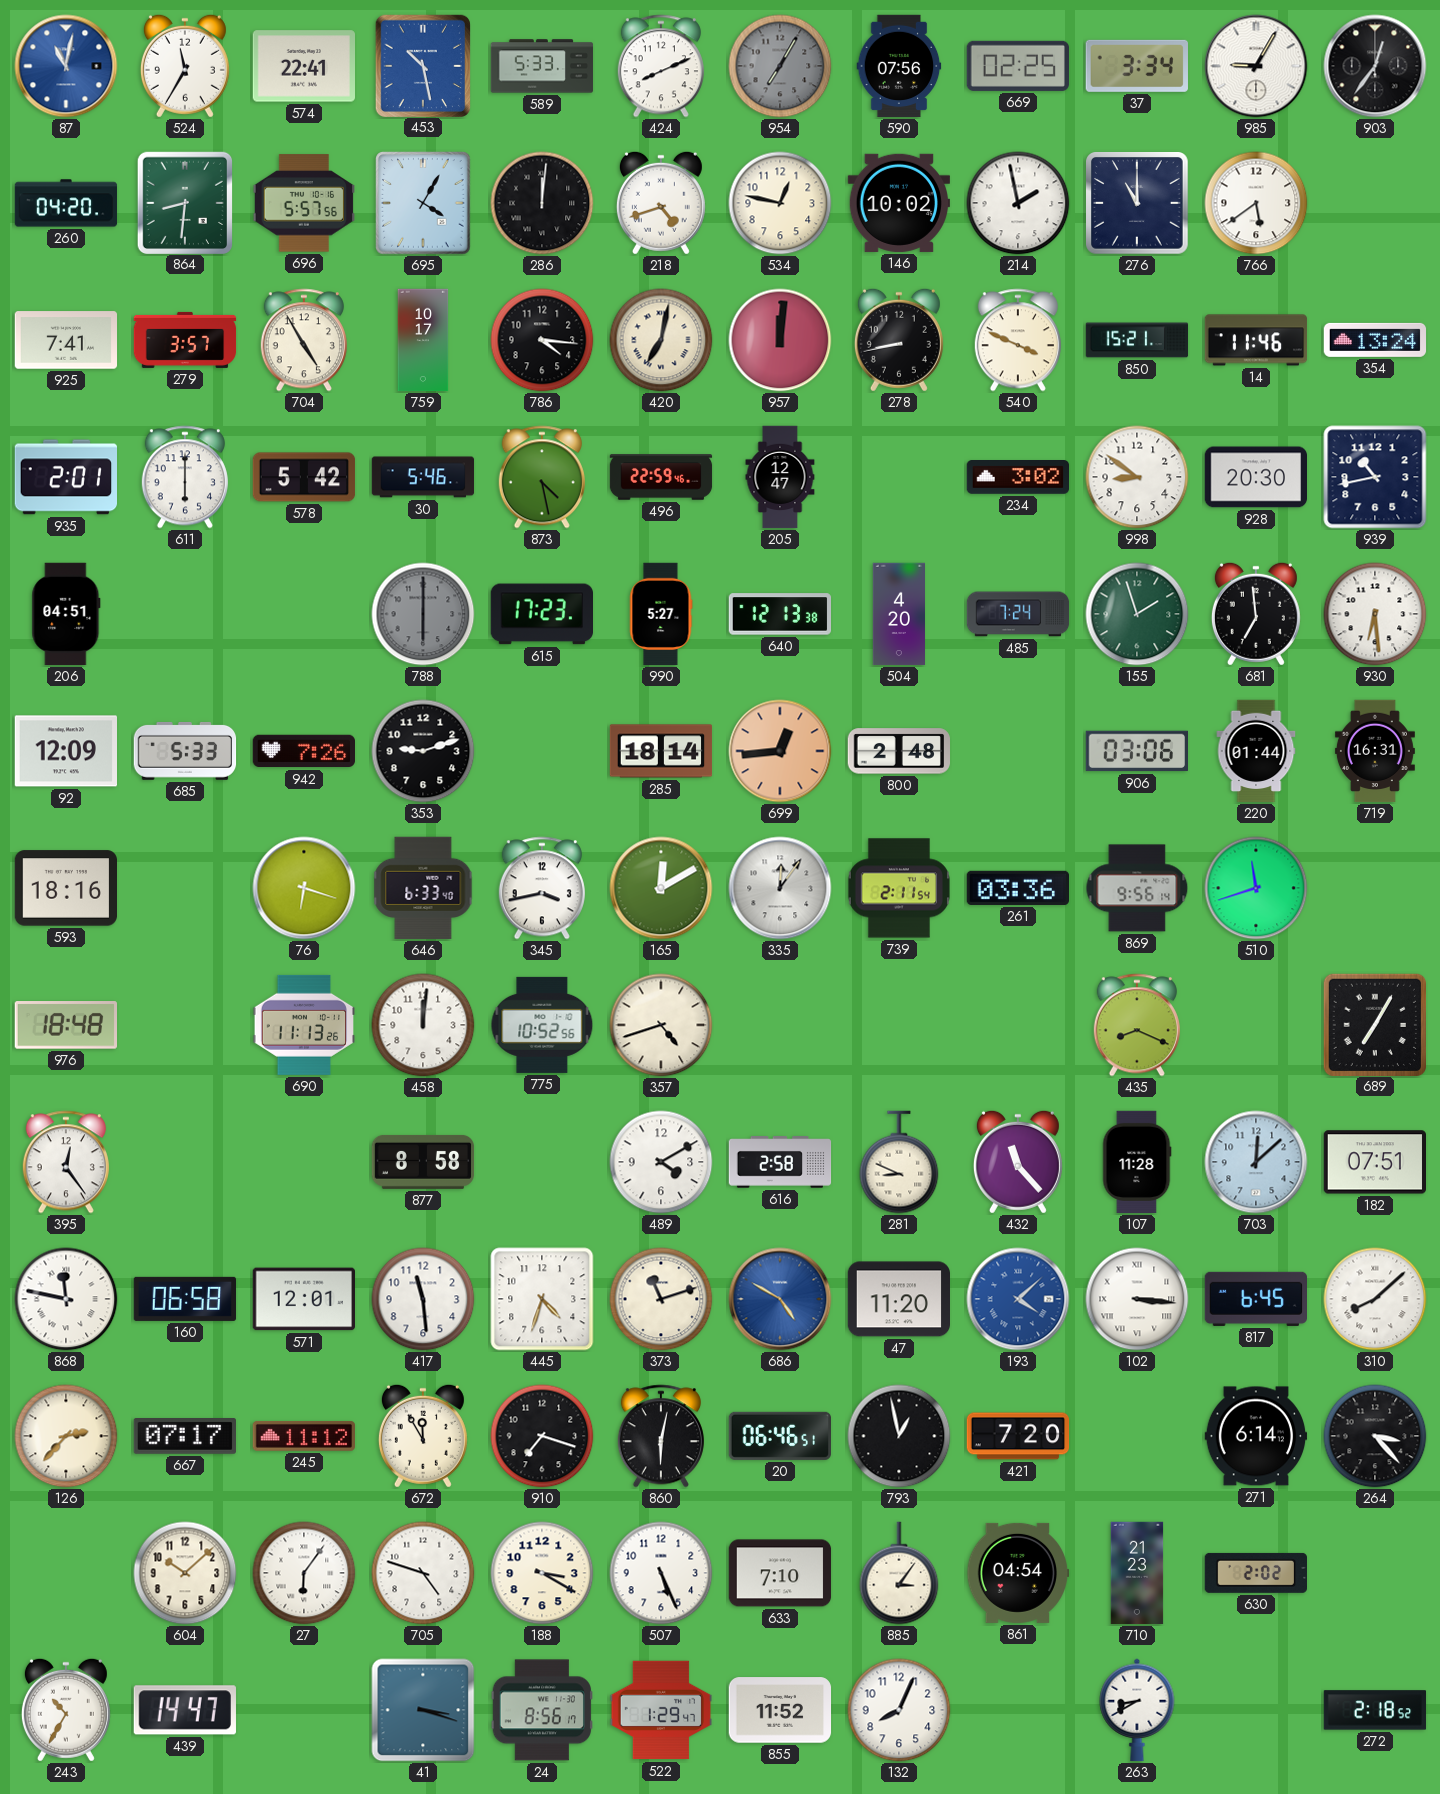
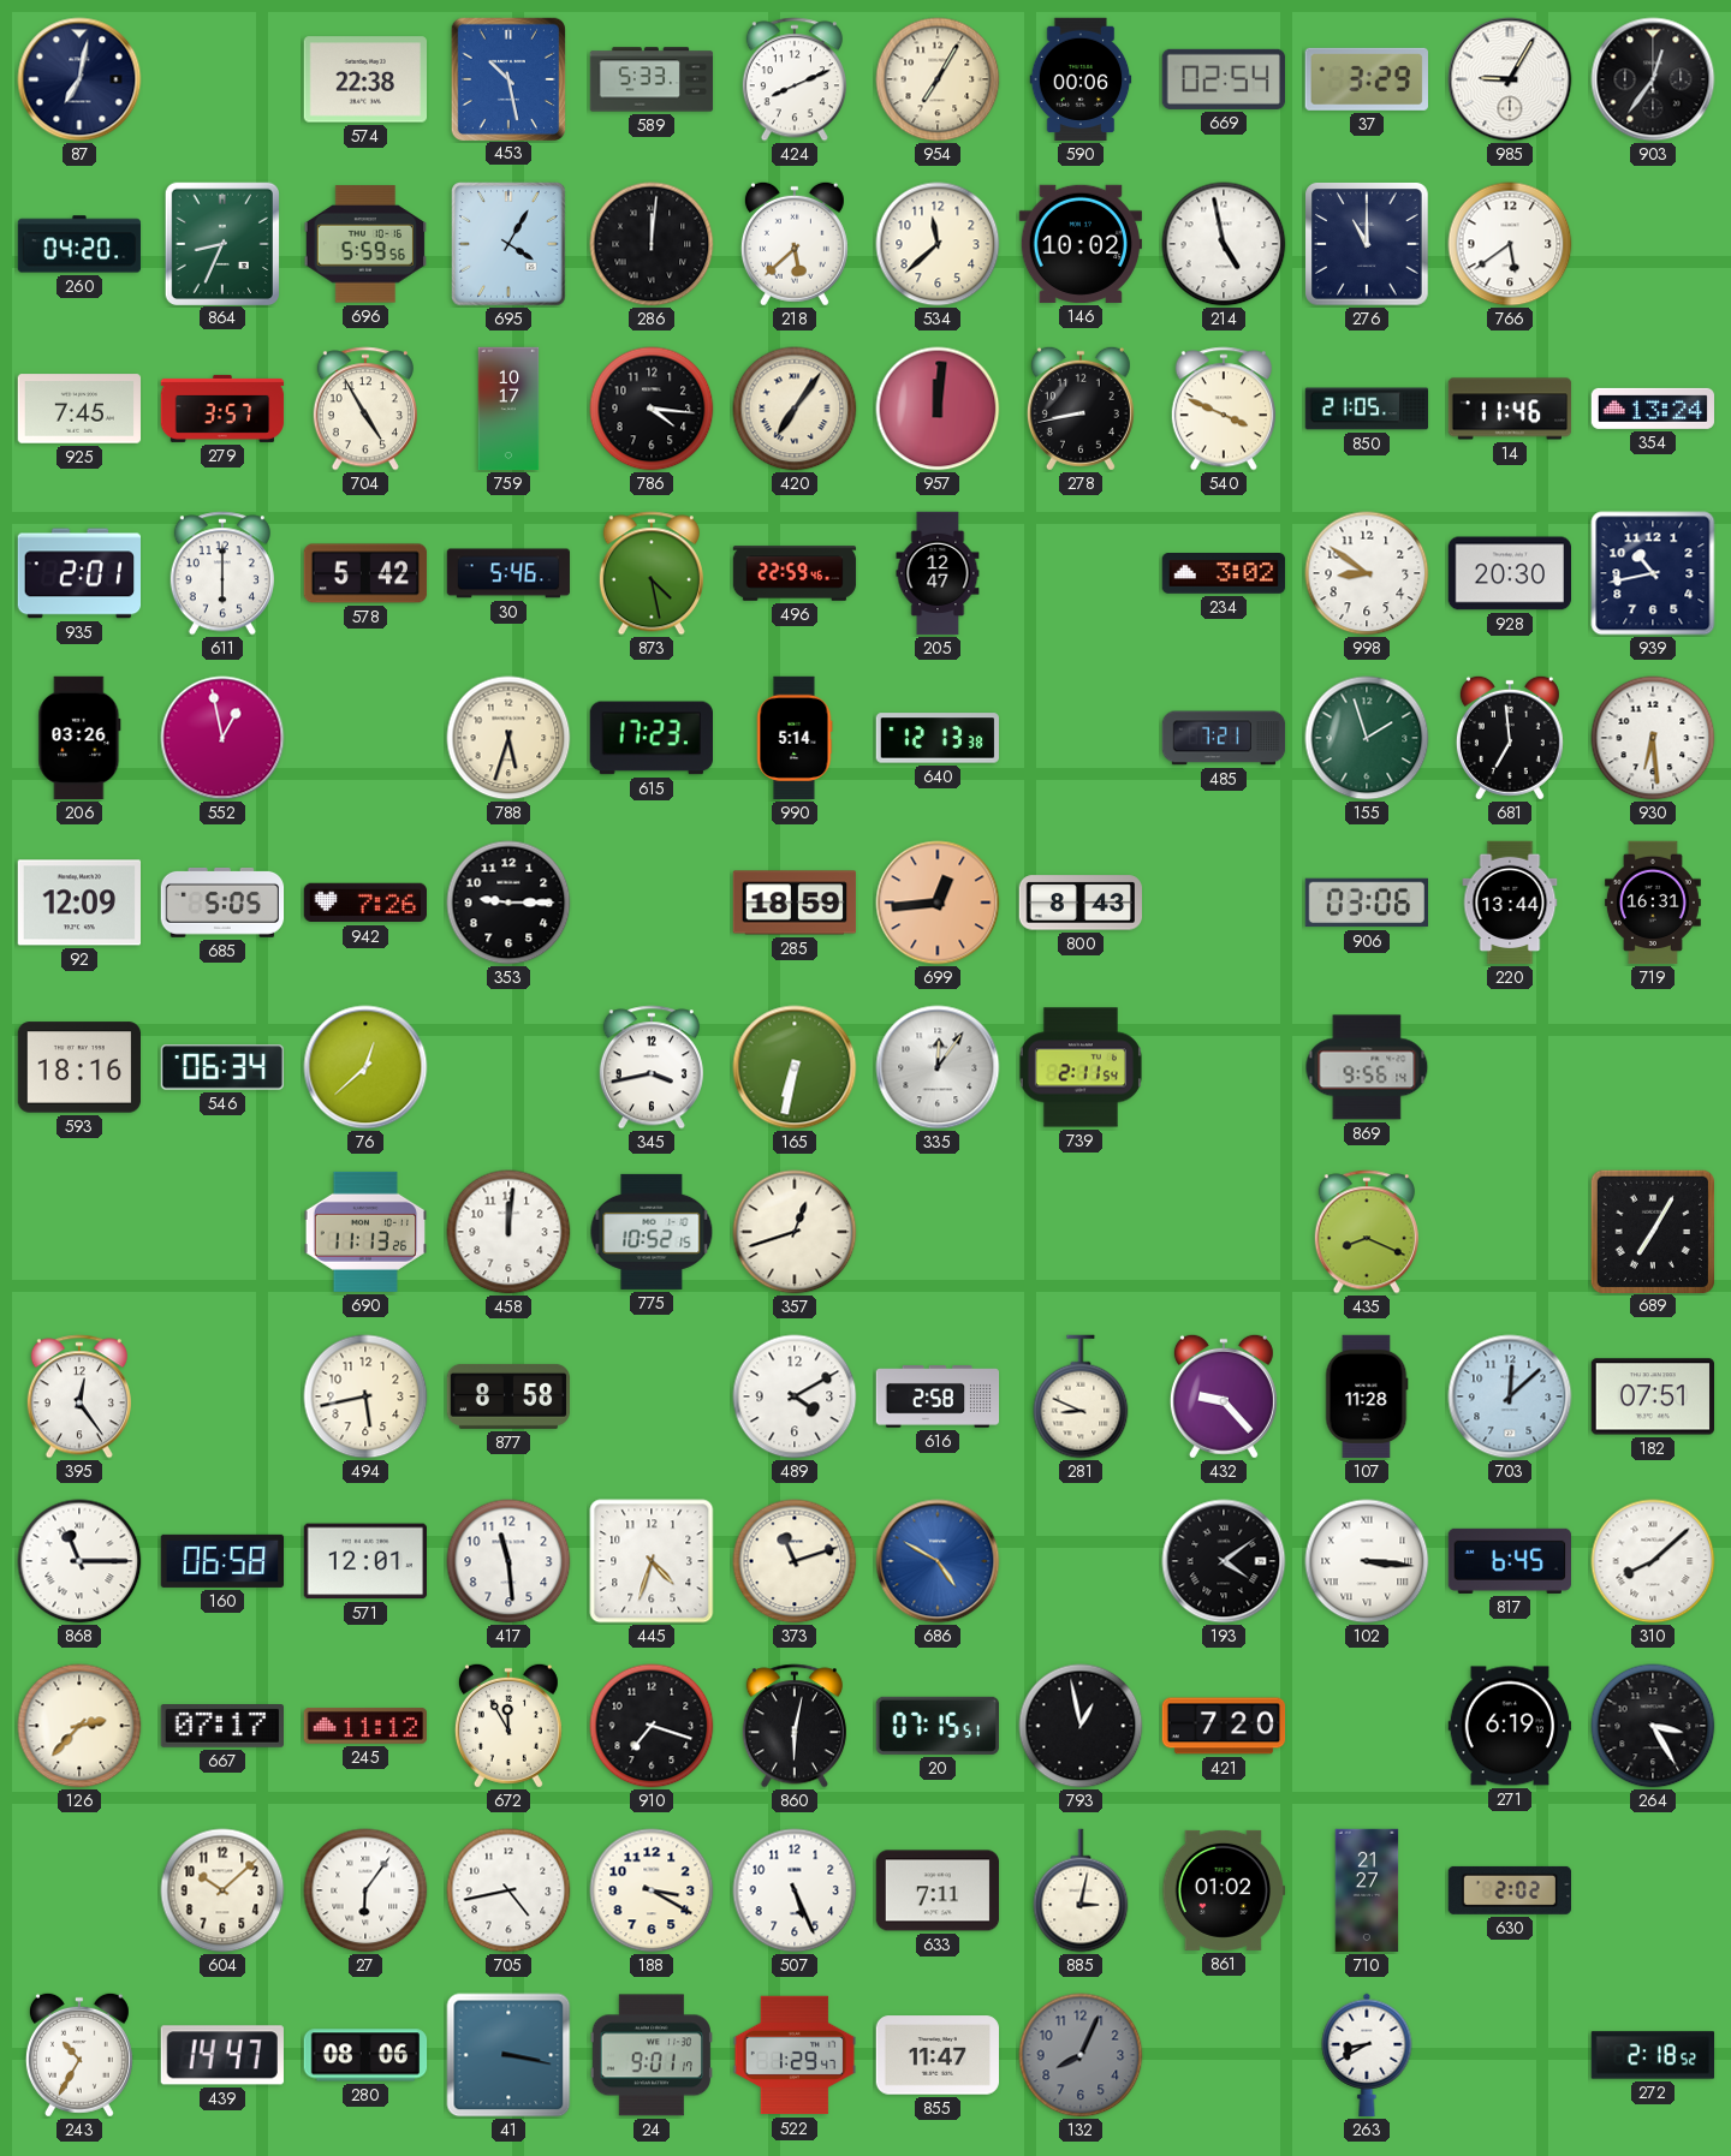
87: 11:02 -> 7:02 (79, 79)
87 dial: blue -> navy (79, 79)
524: 11:35 -> none (185, 66)
574: 22:41 -> 22:38 (364, 79)
954 dial: grey -> cream (938, 79)
590: 07:56 -> 00:06 (1081, 79)
669: 02:25 -> 02:54 (1224, 79)
37: 3:34 -> 3:29 (1367, 79)
864: 8:31 -> 8:34 (221, 243)
696: 5:57 -> 5:59 (364, 244)
218: 4:42 -> 5:38 (795, 244)
534: 12:47 -> 11:38 (938, 244)
214: 1:58 -> 4:58 (1224, 244)
925: 7:41 -> 7:45 (79, 409)
420: 7:02 -> 7:06 (795, 409)
850: 15:21 -> 21:05 (1367, 409)
206: 04:51 -> 03:26 (79, 738)
552: none -> 12:58 (222, 738)
788: 6:00 -> 5:33 (508, 738)
788 dial: grey -> cream (508, 738)
990: 5:27 -> 5:14 (795, 738)
504: 4:20 -> none (898, 614)
485: 7:24 -> 7:21 (1224, 738)
685: 5:33 -> 5:05 (222, 903)
353: 9:12 -> 9:15 (508, 903)
285: 18:14 -> 18:59 (795, 903)
800: 2:48 -> 8:43 (1081, 903)
220: 01:44 -> 13:44 (1510, 903)
546: none -> 06:34 (221, 1067)
76: 6:18 -> 12:38 (365, 1067)
646: 6:33 -> none (423, 888)
165: 12:10 -> 6:32 (795, 1067)
261: 03:36 -> none (1017, 888)
510: 11:42 -> none (1256, 888)
976: 18:48 -> none (65, 1025)
775: 10:52:56 -> 10:52:15 (652, 1232)
357: 4:42 -> 12:42 (795, 1232)
494: none -> 5:43 (365, 1396)
432: 11:23 -> 9:23 (1224, 1396)
868: 11:47 -> 11:15 (79, 1561)
47: 11:20 -> none (898, 1299)
193: 4:08 -> 4:09 (1224, 1561)
193 dial: blue -> black (1224, 1561)
20: 06:46 -> 07:15 (936, 1726)
271: 6:14 -> 6:19 (1510, 1726)
264: 3:23 -> 3:25 (1653, 1726)
705: 4:48 -> 4:43 (508, 1890)
633: 7:10 -> 7:11 (938, 1890)
885: 3:06 -> 3:02 (1081, 1890)
861: 04:54 -> 01:02 (1224, 1890)
710: 21:23 -> 21:27 (1367, 1890)
280: none -> 08:06 (365, 2055)
41: 3:18 -> 3:17 (508, 2055)
24: 8:56 -> 9:01 (650, 2055)
855: 11:52 -> 11:47 (938, 2055)
132 dial: white -> grey (1081, 2055)
